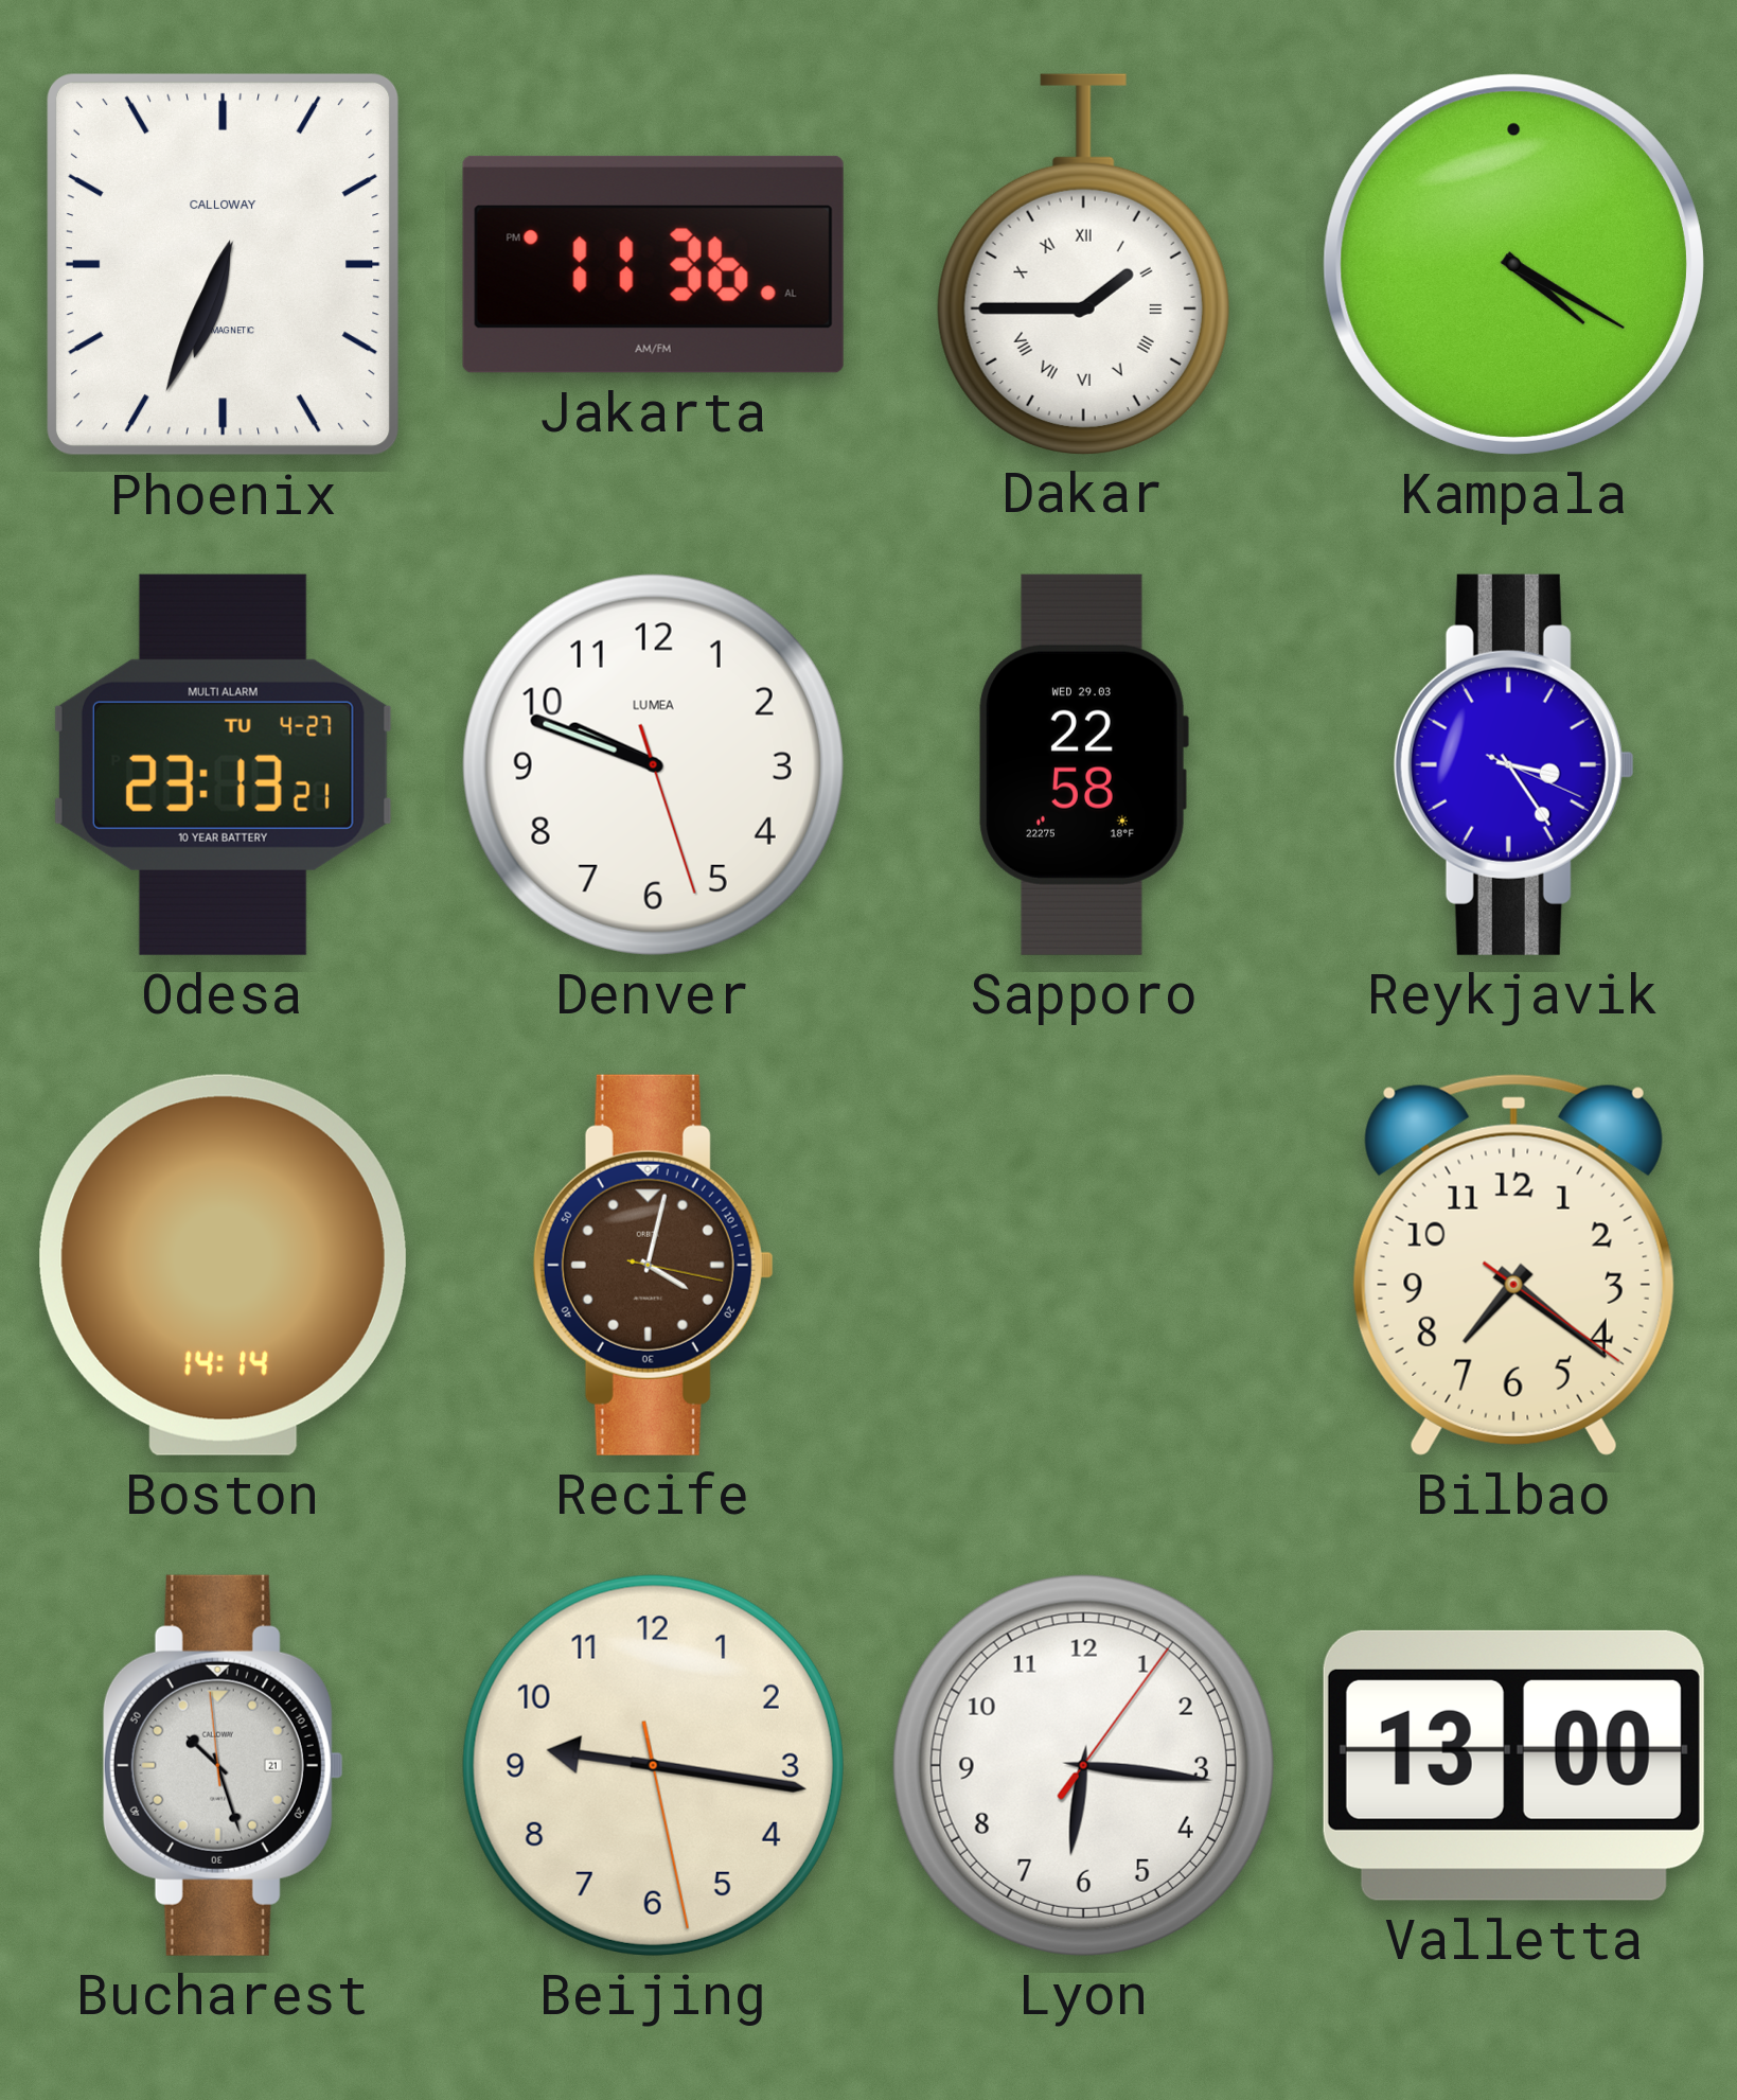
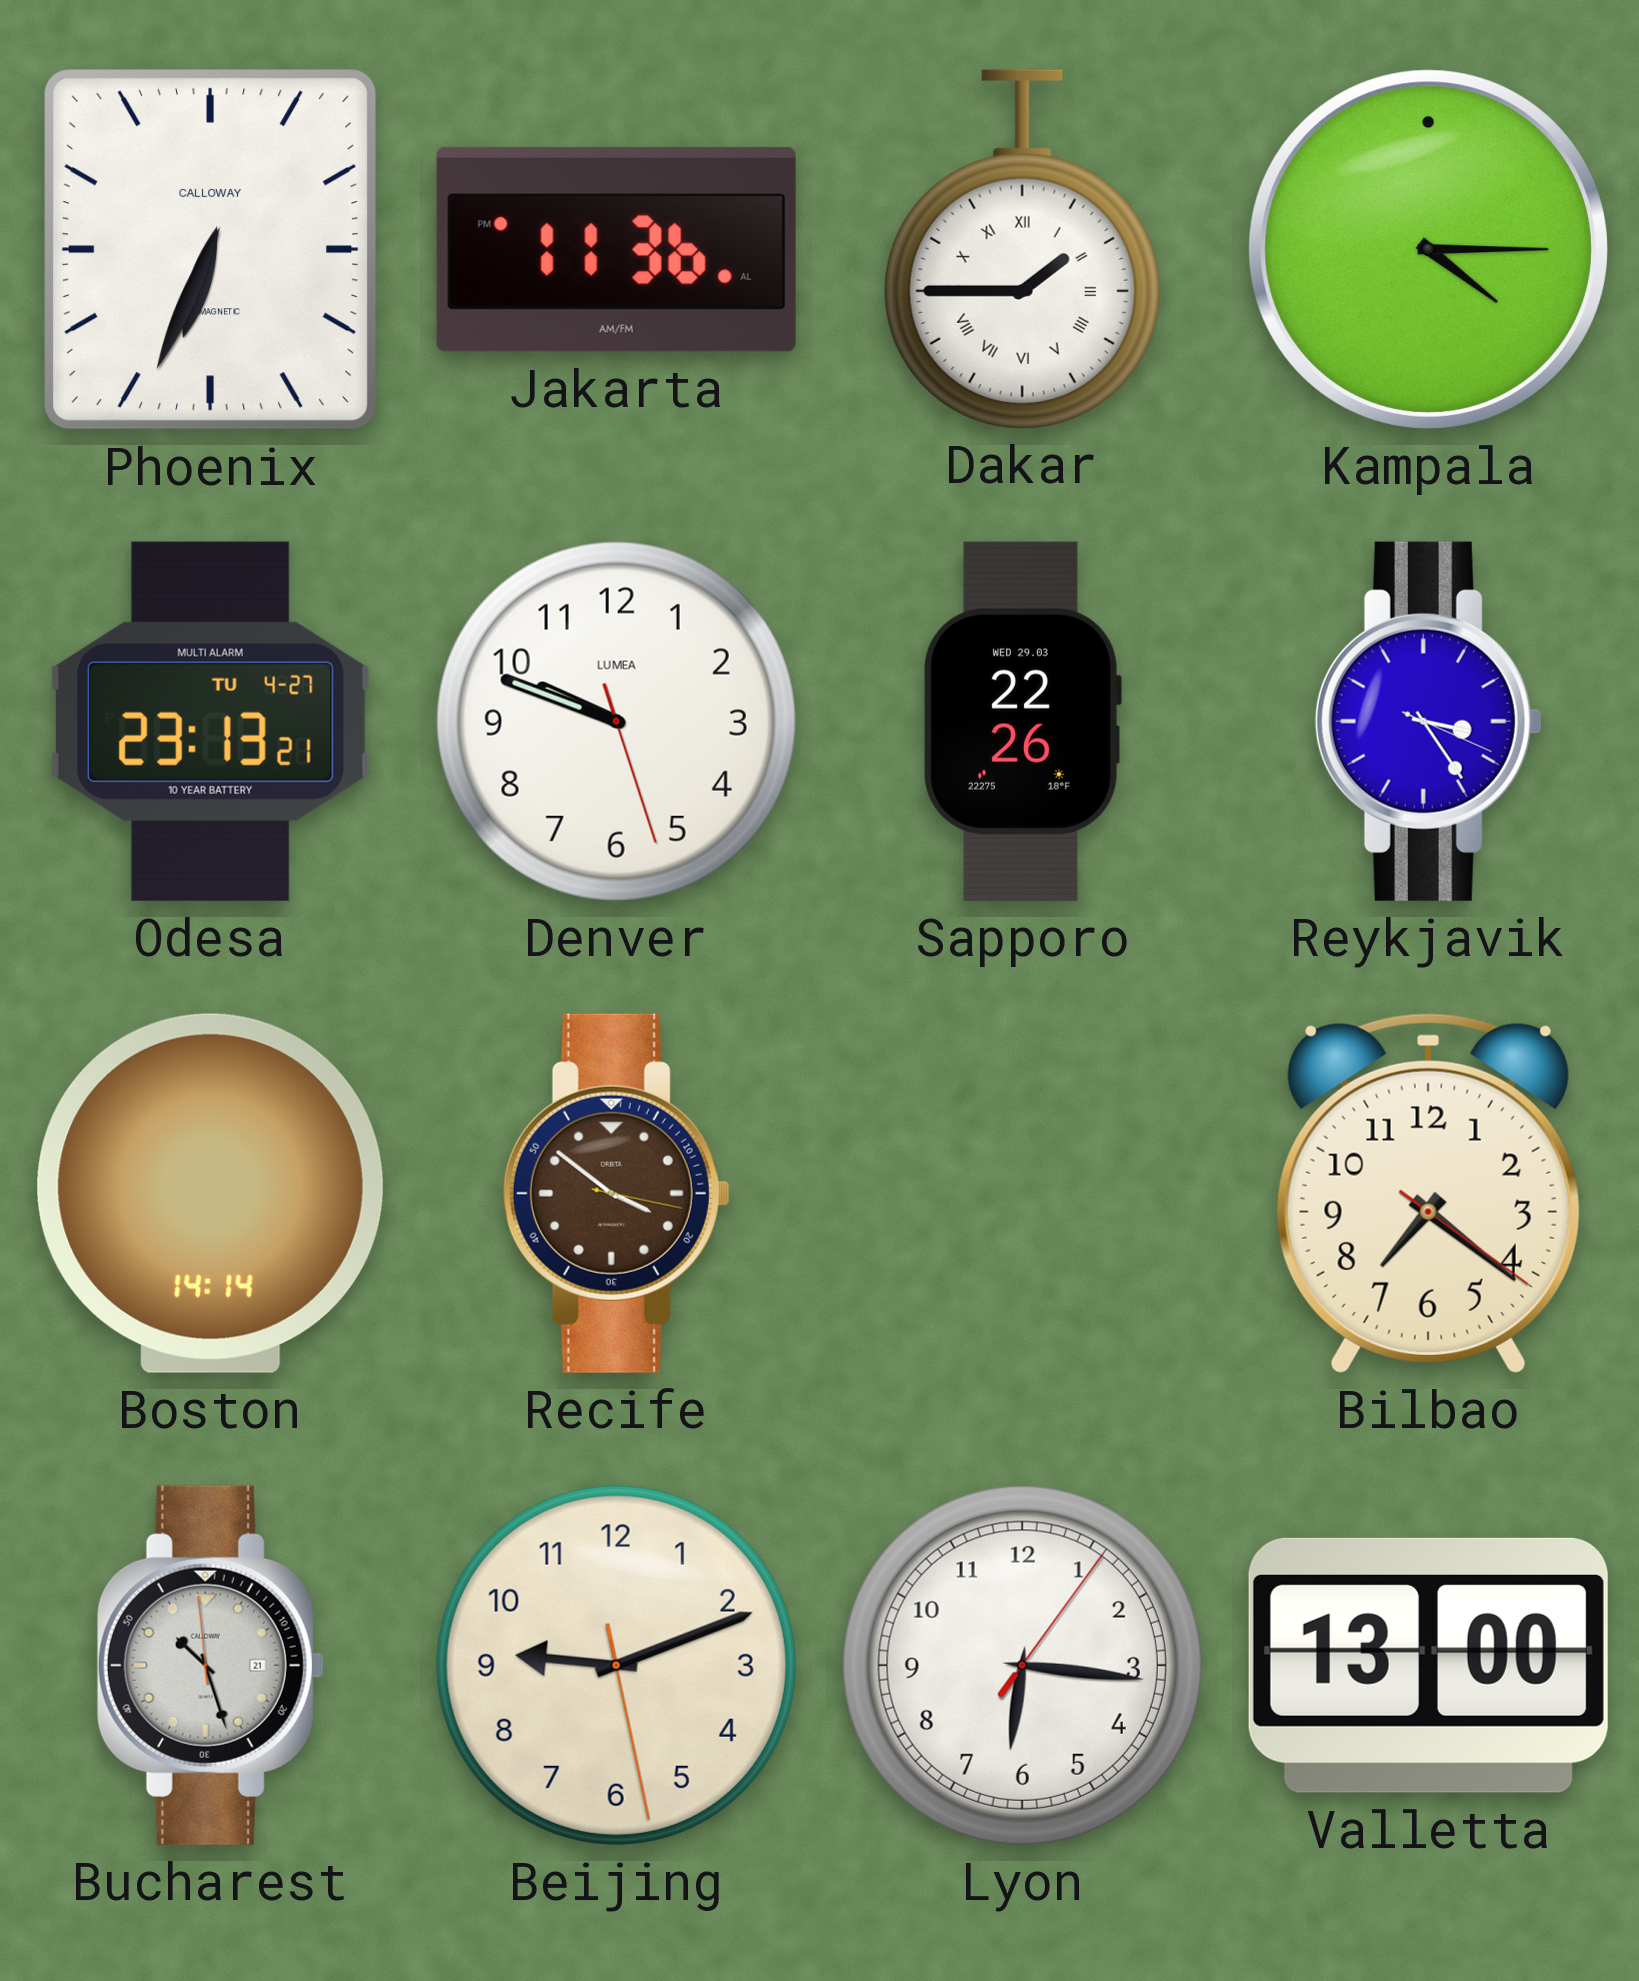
Kampala: 4:20 -> 4:15 (1428, 249)
Sapporo: 22:58 -> 22:26 (1022, 721)
Recife: 4:02 -> 3:51 (616, 1193)
Beijing: 9:16 -> 9:11 (616, 1665)
